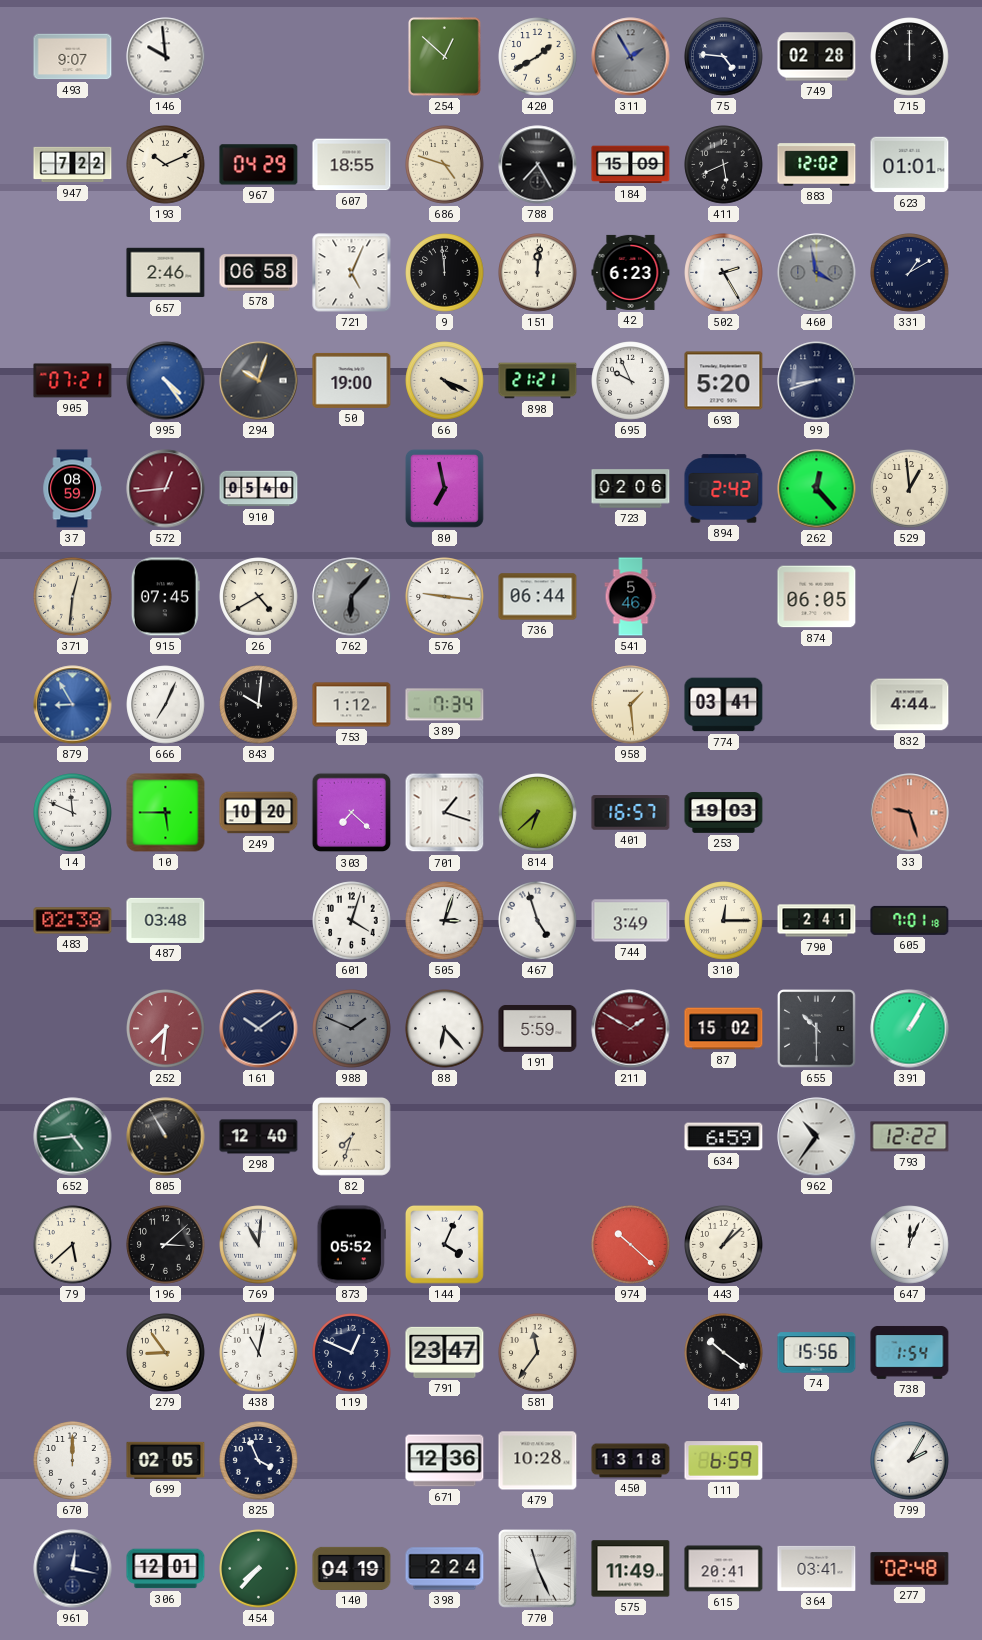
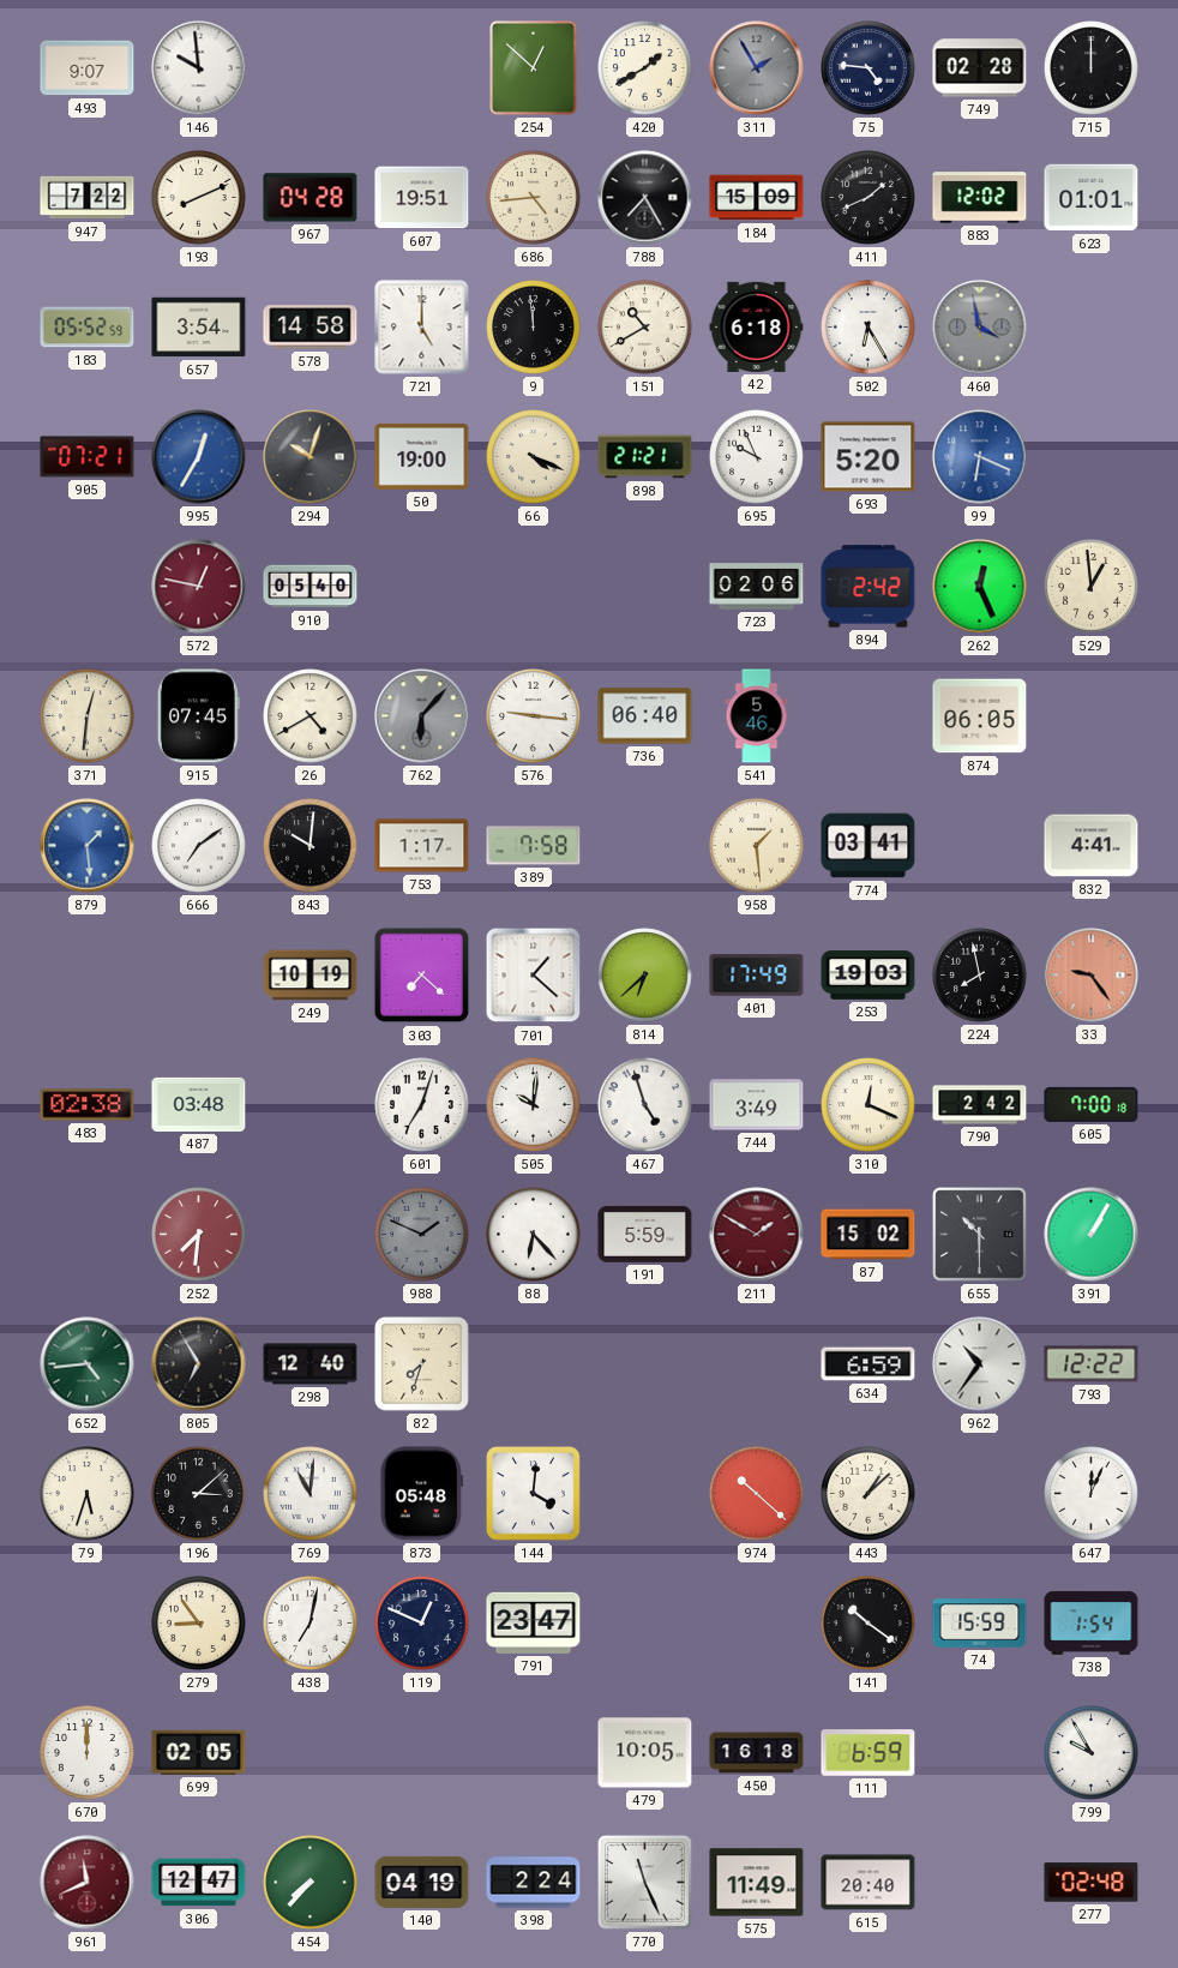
193: 10:11 -> 8:11 (199, 198)
967: 04:29 -> 04:28 (311, 198)
607: 18:55 -> 19:51 (422, 198)
686: 4:48 -> 4:44 (534, 198)
411: 5:41 -> 1:41 (869, 198)
183: none -> 05:52 (88, 328)
657: 2:46 -> 3:54 (199, 328)
578: 06:58 -> 14:58 (311, 328)
721: 5:04 -> 5:00 (422, 328)
151: 12:01 -> 10:40 (645, 328)
42: 6:23 -> 6:18 (757, 326)
502: 2:25 -> 6:25 (869, 328)
331: 1:10 -> none (910, 273)
995: 4:24 -> 12:35 (199, 457)
99: 8:42 -> 6:19 (980, 457)
99 dial: navy -> blue (980, 457)
37: 08:59 -> none (72, 489)
572: 12:44 -> 12:47 (199, 587)
80: 6:58 -> none (445, 489)
262: 12:23 -> 12:26 (980, 587)
736: 06:44 -> 06:40 (645, 716)
879: 8:55 -> 1:29 (88, 846)
666: 7:04 -> 7:09 (199, 846)
753: 1:12 -> 1:17 (422, 846)
389: 7:34 -> 7:58 (534, 846)
832: 4:44 -> 4:41 (1092, 846)
14: 11:49 -> none (73, 813)
10: 5:45 -> none (166, 813)
249: 10:20 -> 10:19 (311, 976)
701: 1:18 -> 1:22 (534, 976)
401: 16:57 -> 17:49 (757, 976)
224: none -> 7:58 (980, 976)
33: 9:27 -> 9:24 (1092, 976)
601: 4:03 -> 7:03 (422, 1105)
505: 3:03 -> 10:01 (534, 1105)
310: 12:15 -> 12:19 (869, 1105)
790: 2:41 -> 2:42 (980, 1105)
605: 7:01 -> 7:00 (1092, 1104)
161: 10:09 -> none (259, 1029)
805: 10:55 -> 6:55 (199, 1364)
79: 5:38 -> 5:33 (88, 1494)
873: 05:52 -> 05:48 (421, 1494)
144: 4:04 -> 4:01 (534, 1494)
438: 11:02 -> 7:02 (311, 1624)
581: 11:36 -> none (538, 1353)
74: 15:56 -> 15:59 (980, 1624)
825: 3:56 -> none (259, 1461)
671: 12:36 -> none (445, 1461)
479: 10:28 -> 10:05 (645, 1753)
450: 13:18 -> 16:18 (757, 1753)
799: 2:05 -> 9:55 (1092, 1753)
961: 12:17 -> 11:41 (88, 1883)
961 dial: navy -> burgundy (88, 1883)
306: 12:01 -> 12:47 (199, 1883)
615: 20:41 -> 20:40 (869, 1883)
364: 03:41 -> none (817, 1568)
